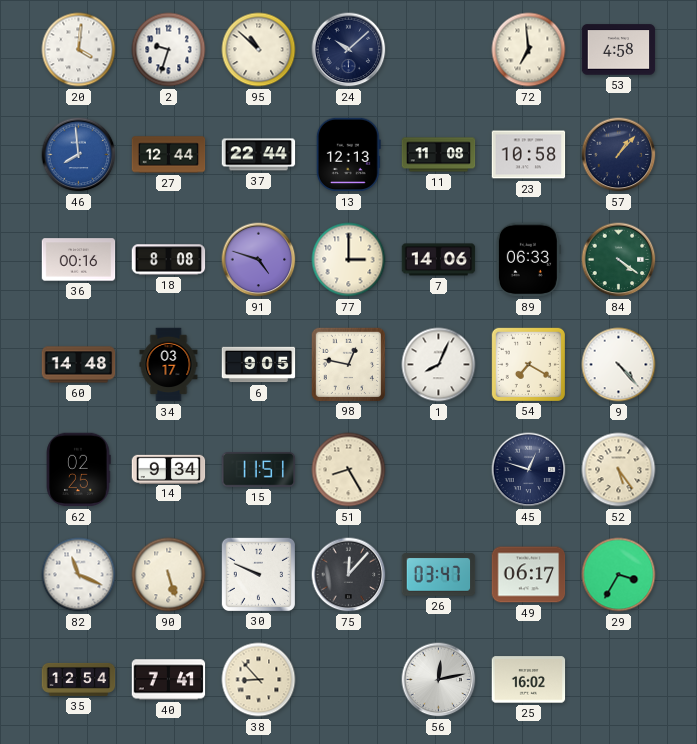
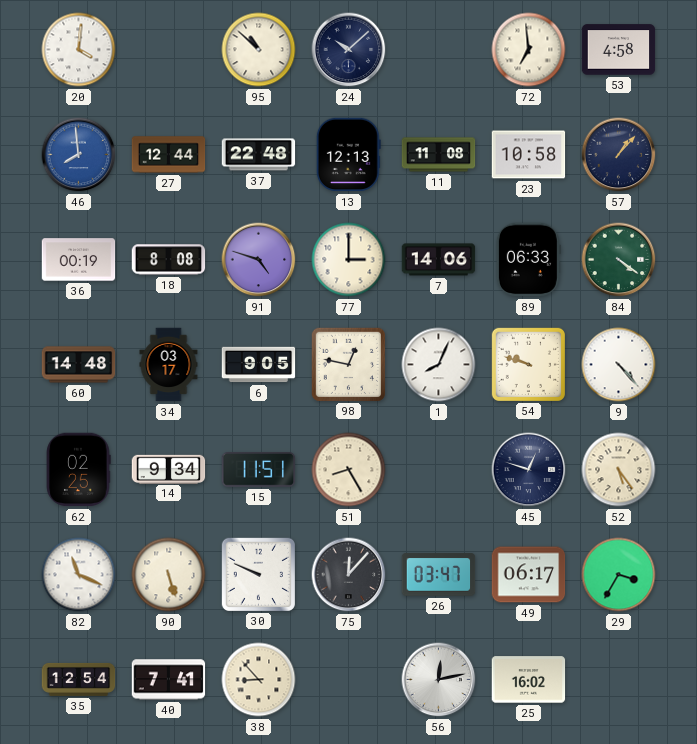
2: 9:33 -> none (169, 50)
37: 22:44 -> 22:48 (259, 155)
36: 00:16 -> 00:19 (79, 260)
54: 7:20 -> 9:48 (528, 364)
